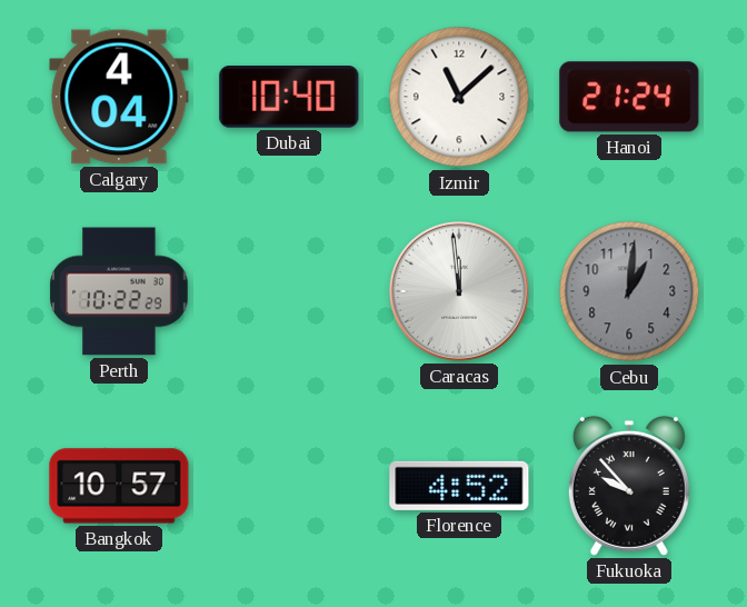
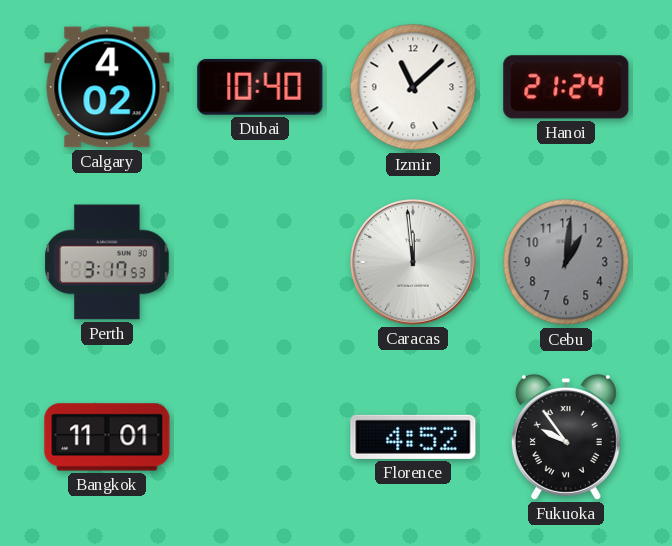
Calgary: 4:04 -> 4:02 (107, 87)
Perth: 10:22 -> 3:17 (107, 262)
Bangkok: 10:57 -> 11:01 (107, 437)
Fukuoka: 9:53 -> 9:54 (566, 437)
